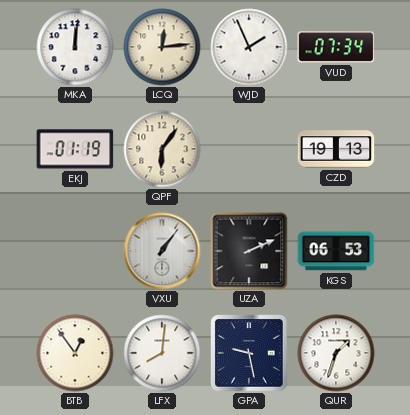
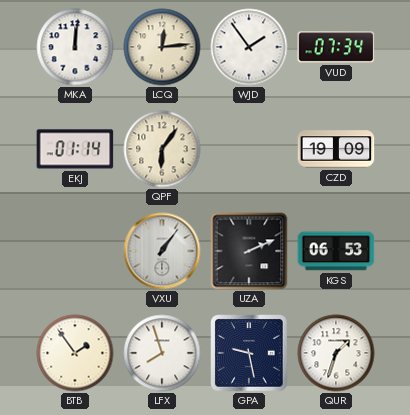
WJD: 1:56 -> 1:54 (249, 47)
EKJ: 01:19 -> 01:14 (75, 149)
CZD: 19:13 -> 19:09 (336, 149)
BTB: 12:54 -> 1:54 (75, 353)
LFX: 8:01 -> 7:57 (162, 353)
